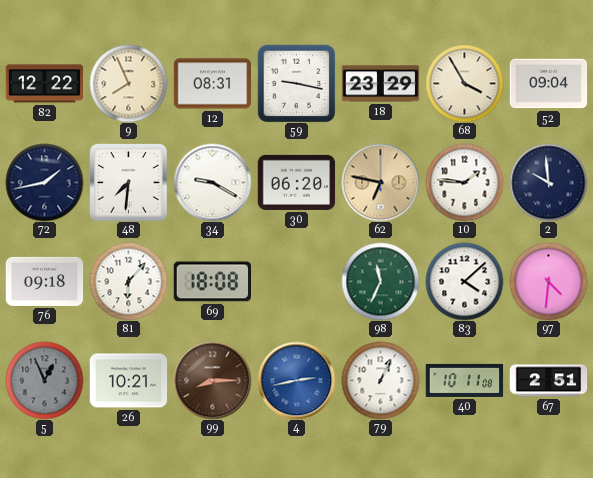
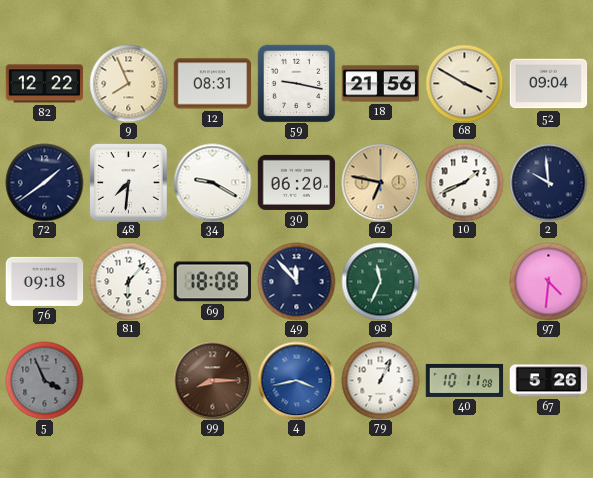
18: 23:29 -> 21:56 (380, 84)
68: 3:55 -> 3:50 (464, 83)
72: 1:43 -> 1:39 (44, 182)
10: 1:46 -> 1:41 (464, 182)
49: none -> 11:53 (296, 281)
83: 4:08 -> none (464, 281)
5: 12:56 -> 3:56 (44, 380)
26: 10:21 -> none (128, 381)
4: 2:43 -> 3:43 (296, 380)
67: 2:51 -> 5:26 (548, 381)
